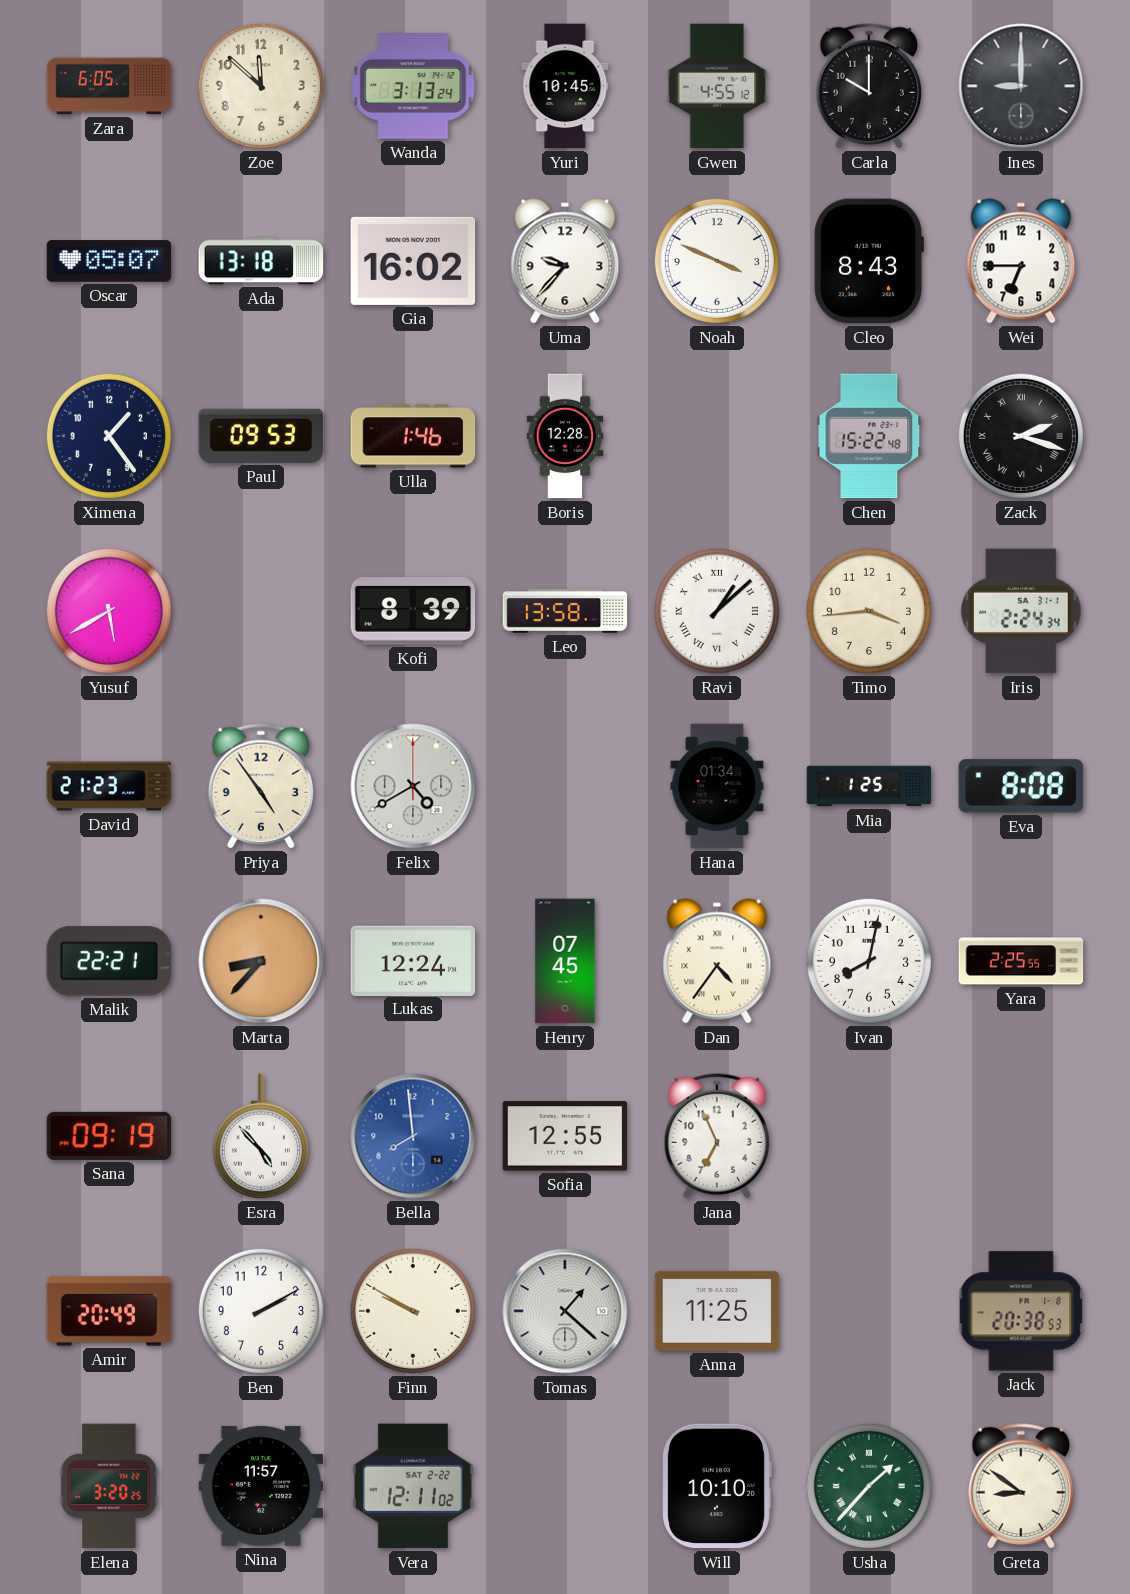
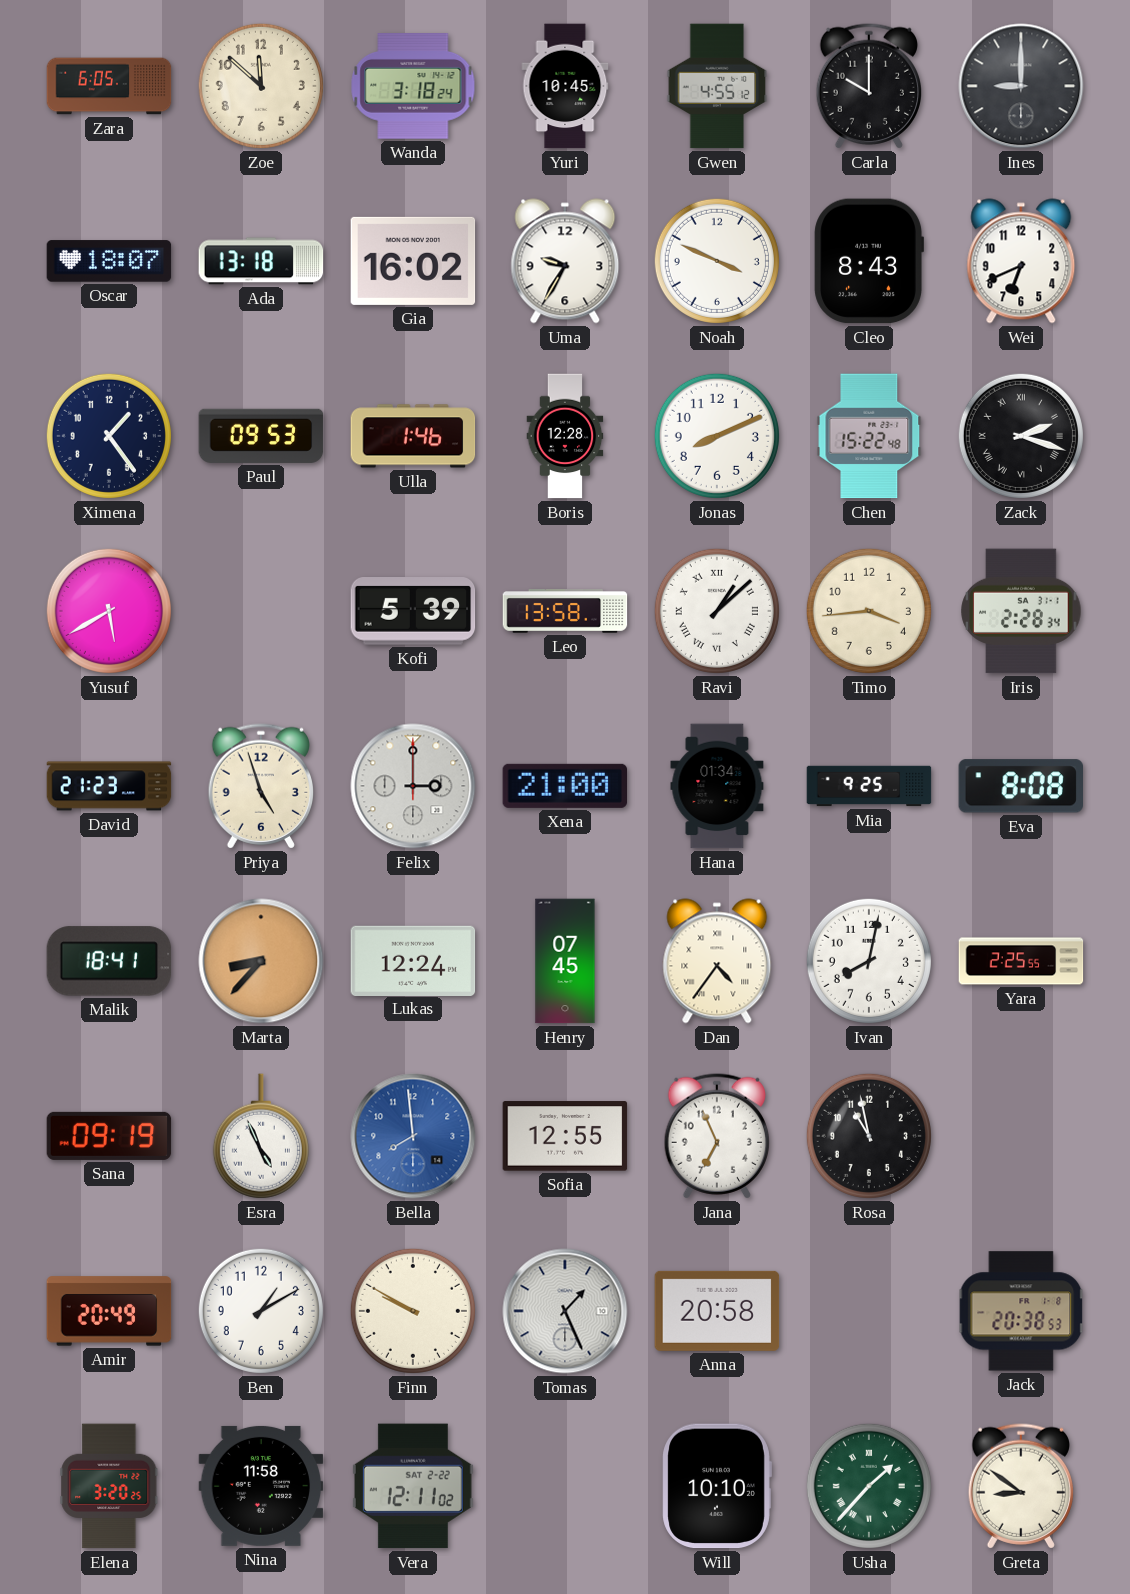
Wanda: 3:13 -> 3:18 (413, 86)
Oscar: 05:07 -> 18:07 (109, 261)
Uma: 9:37 -> 9:35 (565, 261)
Wei: 6:45 -> 6:41 (1021, 261)
Jonas: none -> 8:11 (717, 436)
Kofi: 8:39 -> 5:39 (413, 612)
Iris: 2:24 -> 2:28 (1021, 611)
Priya: 4:54 -> 4:57 (260, 786)
Felix: 4:40 -> 3:00 (413, 786)
Xena: none -> 21:00 (565, 786)
Mia: 1:25 -> 9:25 (869, 786)
Malik: 22:21 -> 18:41 (109, 961)
Esra: 4:53 -> 4:56 (261, 1136)
Rosa: none -> 10:58 (869, 1136)
Ben: 2:10 -> 1:10 (261, 1311)
Tomas: 1:22 -> 1:26 (565, 1311)
Anna: 11:25 -> 20:58 (717, 1311)
Nina: 11:57 -> 11:58 (261, 1486)
